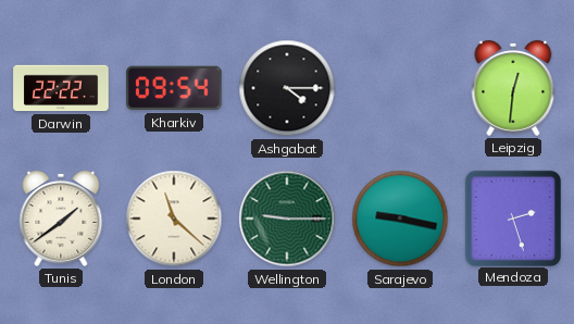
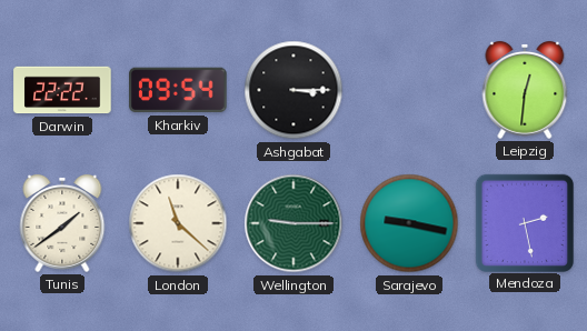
Ashgabat: 4:15 -> 3:15 (293, 90)
Mendoza: 2:27 -> 2:28 (524, 222)
